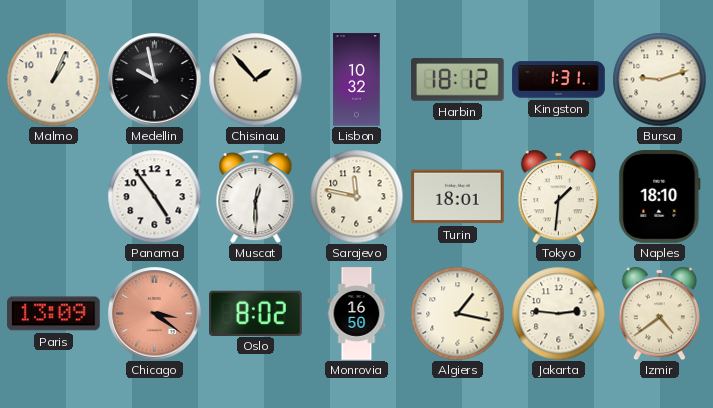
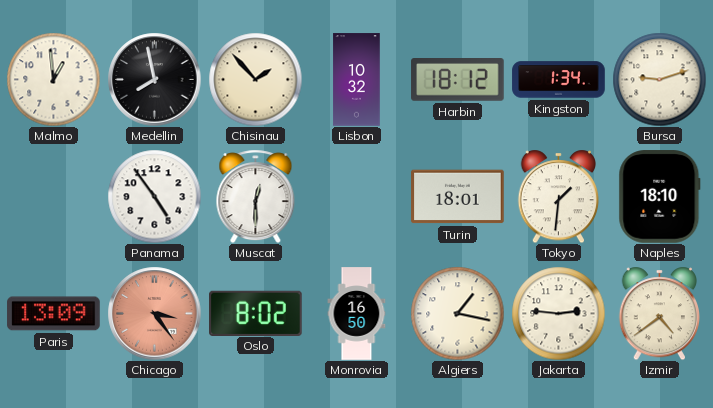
Malmo: 1:04 -> 12:59 (53, 79)
Medellin: 9:58 -> 7:58 (154, 79)
Kingston: 1:31 -> 1:34 (559, 80)
Sarajevo: 11:47 -> none (356, 196)
Chicago: 3:21 -> 3:24 (154, 313)
